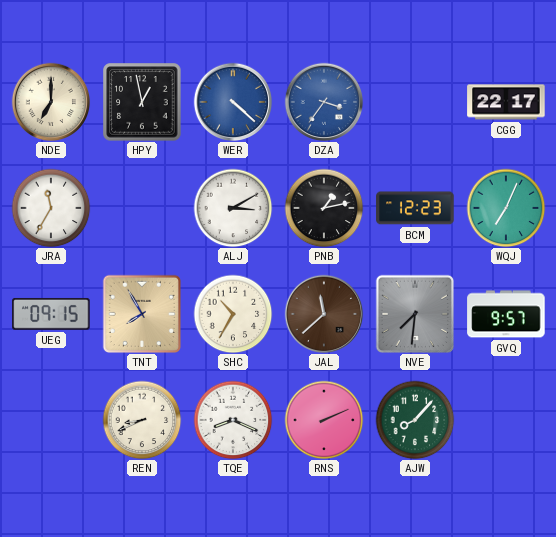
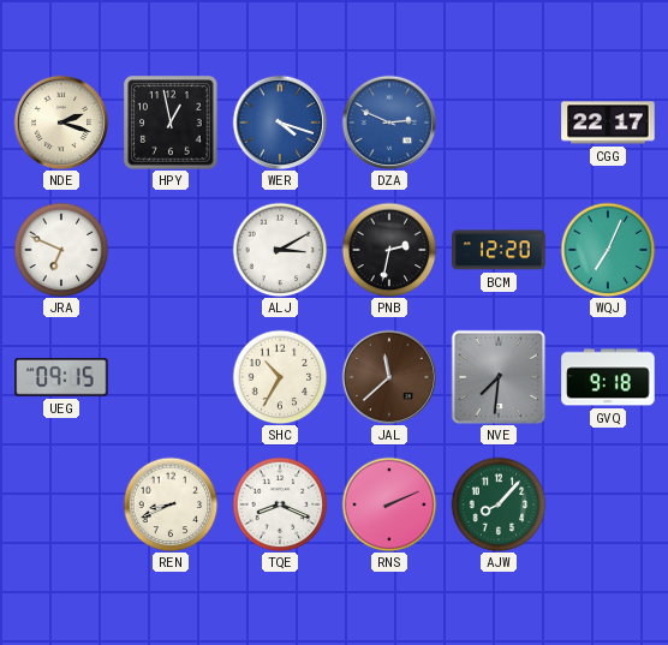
NDE: 7:00 -> 2:18 (61, 123)
WER: 4:22 -> 4:18 (280, 123)
DZA: 3:36 -> 2:49 (389, 123)
JRA: 11:35 -> 6:49 (61, 250)
PNB: 1:13 -> 2:32 (389, 250)
BCM: 12:23 -> 12:20 (499, 250)
TNT: 7:55 -> none (141, 313)
GVQ: 9:57 -> 9:18 (608, 377)
